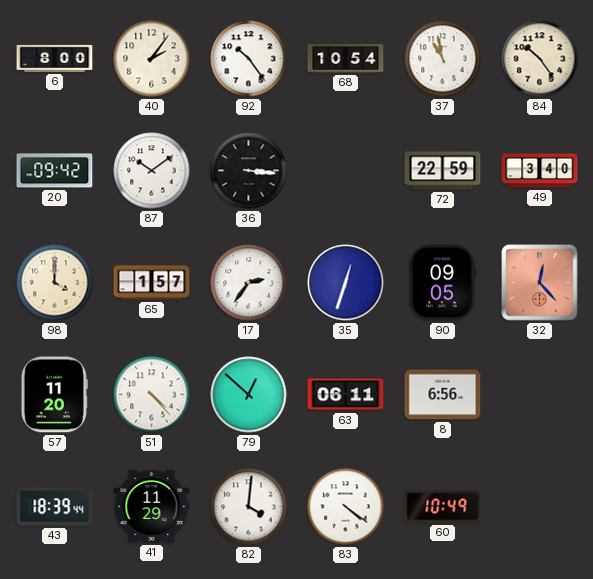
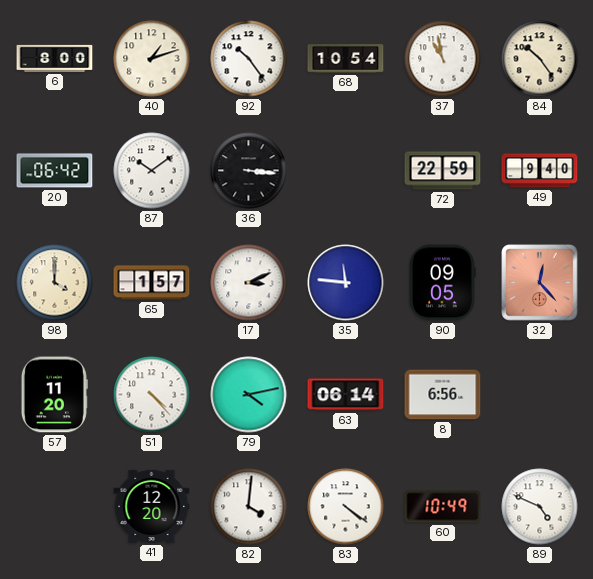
40: 2:06 -> 1:12 (152, 59)
20: 09:42 -> 06:42 (55, 171)
49: 3:40 -> 9:40 (540, 171)
17: 2:36 -> 3:11 (249, 283)
35: 12:33 -> 11:46 (346, 283)
79: 12:52 -> 4:13 (249, 395)
63: 06:11 -> 06:14 (346, 395)
43: 18:39 -> none (55, 507)
41: 11:29 -> 12:20 (152, 506)
89: none -> 4:49 (540, 507)
